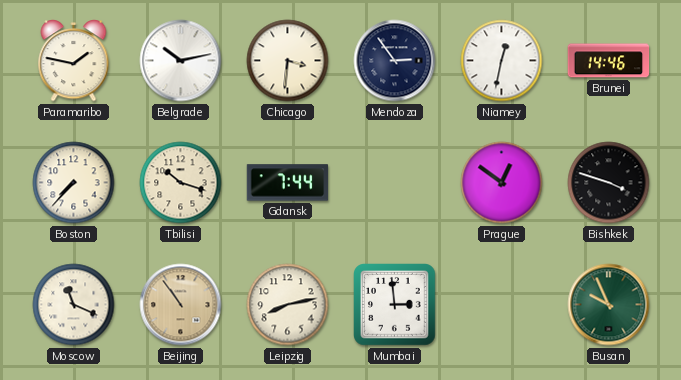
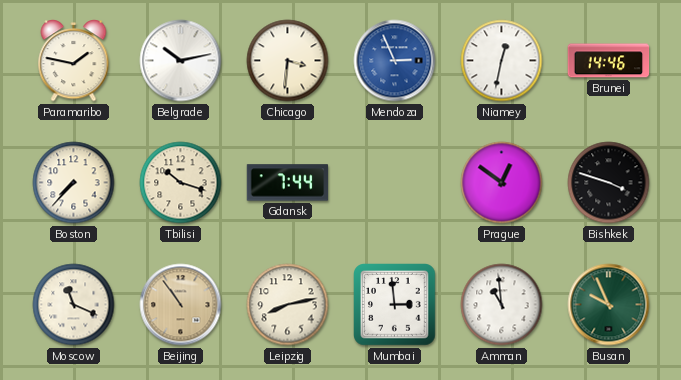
Mendoza: 2:54 -> 2:56 (395, 61)
Mendoza dial: navy -> blue (395, 61)
Amman: none -> 10:59 (502, 305)
